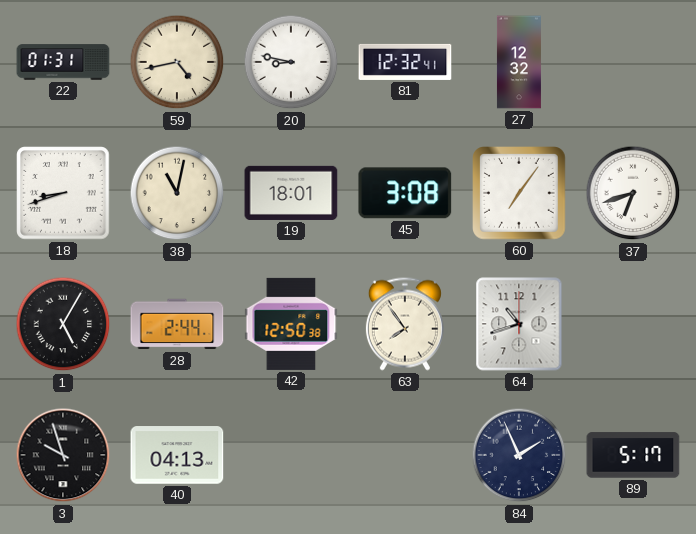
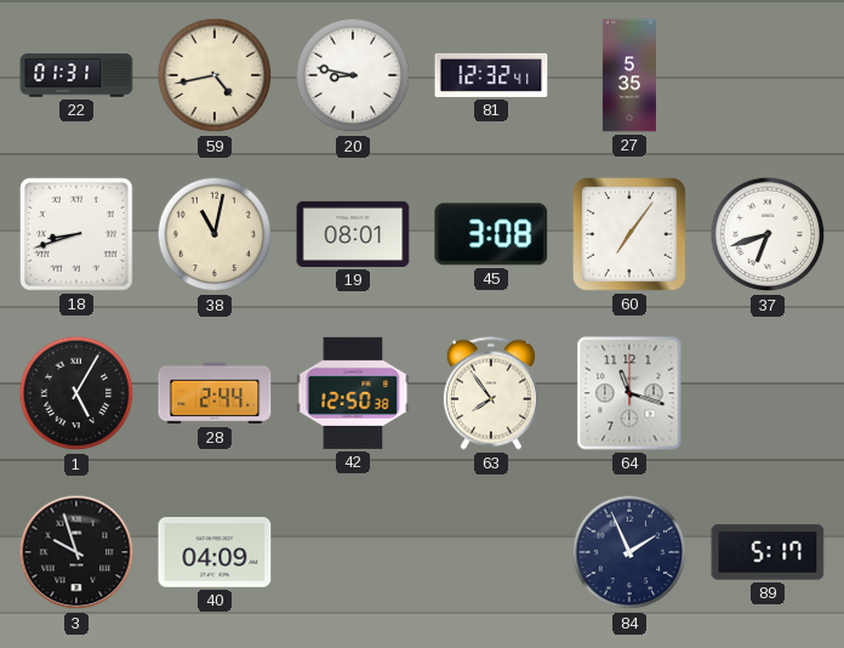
27: 12:32 -> 5:35 (629, 75)
19: 18:01 -> 08:01 (353, 234)
64: 10:42 -> 11:18 (629, 393)
40: 04:13 -> 04:09 (215, 552)
